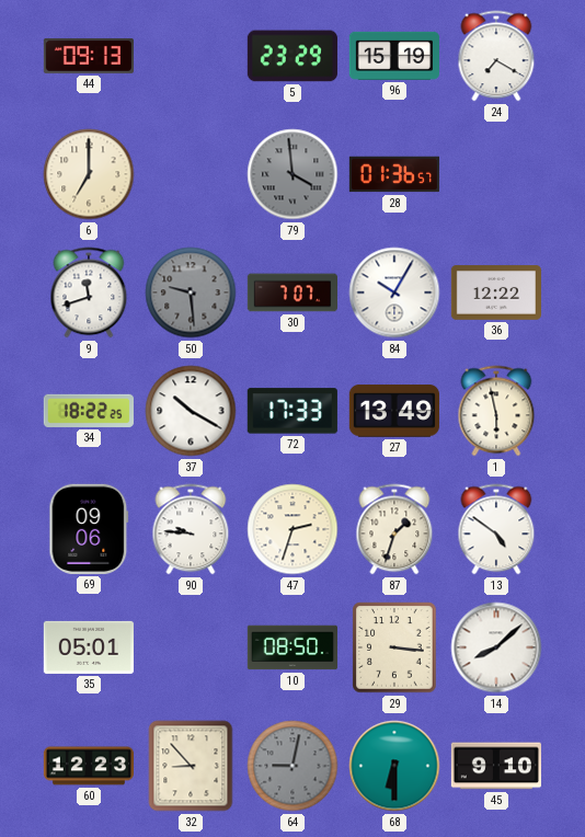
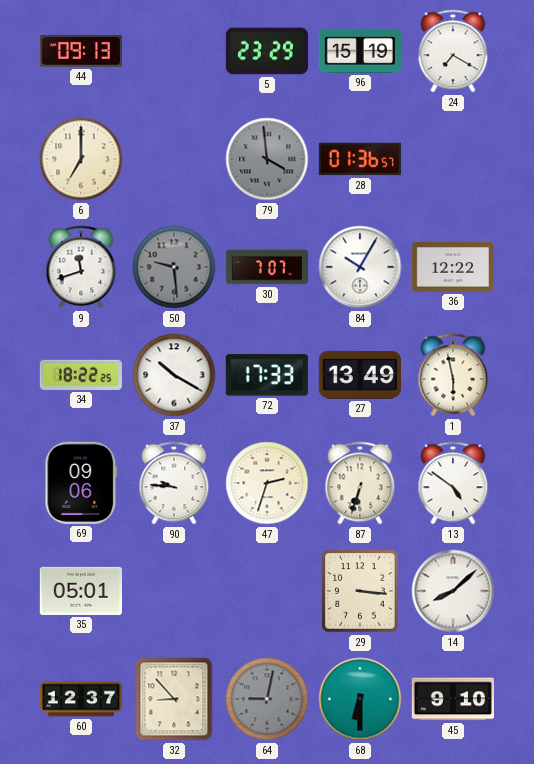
87: 1:33 -> 6:33 (360, 483)
10: 08:50 -> none (292, 647)
60: 12:23 -> 12:37 (80, 699)
